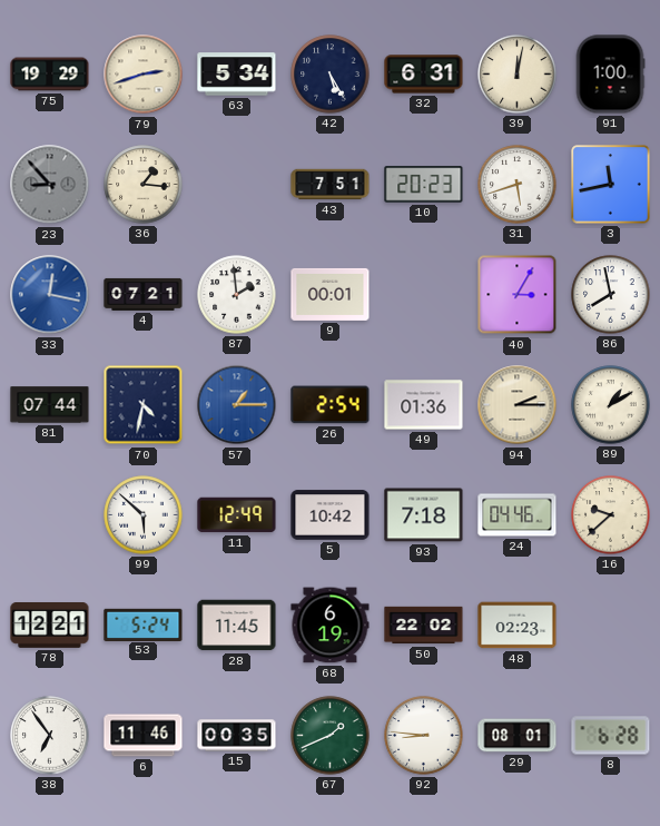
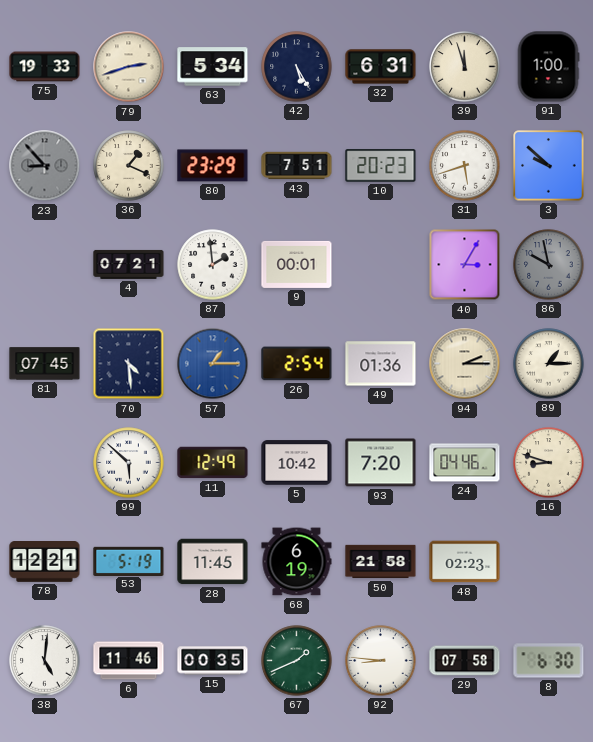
75: 19:29 -> 19:33 (45, 67)
39: 12:02 -> 11:57 (465, 67)
36: 1:16 -> 1:19 (129, 166)
80: none -> 23:29 (213, 166)
3: 11:43 -> 9:52 (549, 166)
33: 12:17 -> none (50, 295)
86: 7:58 -> 9:58 (549, 265)
86 dial: white -> grey (549, 265)
81: 07:44 -> 07:45 (45, 364)
70: 4:32 -> 4:29 (129, 364)
89: 1:10 -> 1:15 (549, 364)
93: 7:18 -> 7:20 (381, 463)
16: 9:38 -> 8:48 (549, 463)
53: 5:24 -> 5:19 (129, 561)
50: 22:02 -> 21:58 (381, 562)
38: 6:54 -> 5:01 (45, 661)
29: 08:01 -> 07:58 (465, 661)
8: 6:28 -> 6:30 (549, 661)
